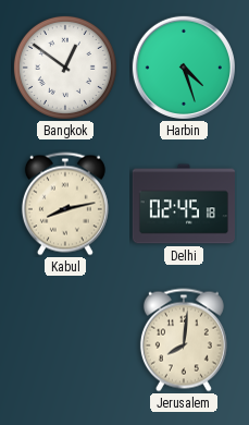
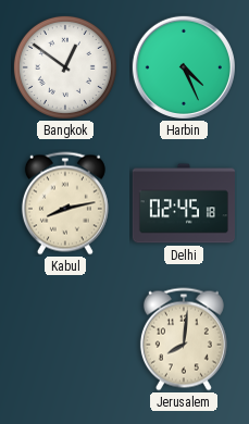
Harbin: 4:27 -> 4:26 (184, 67)
